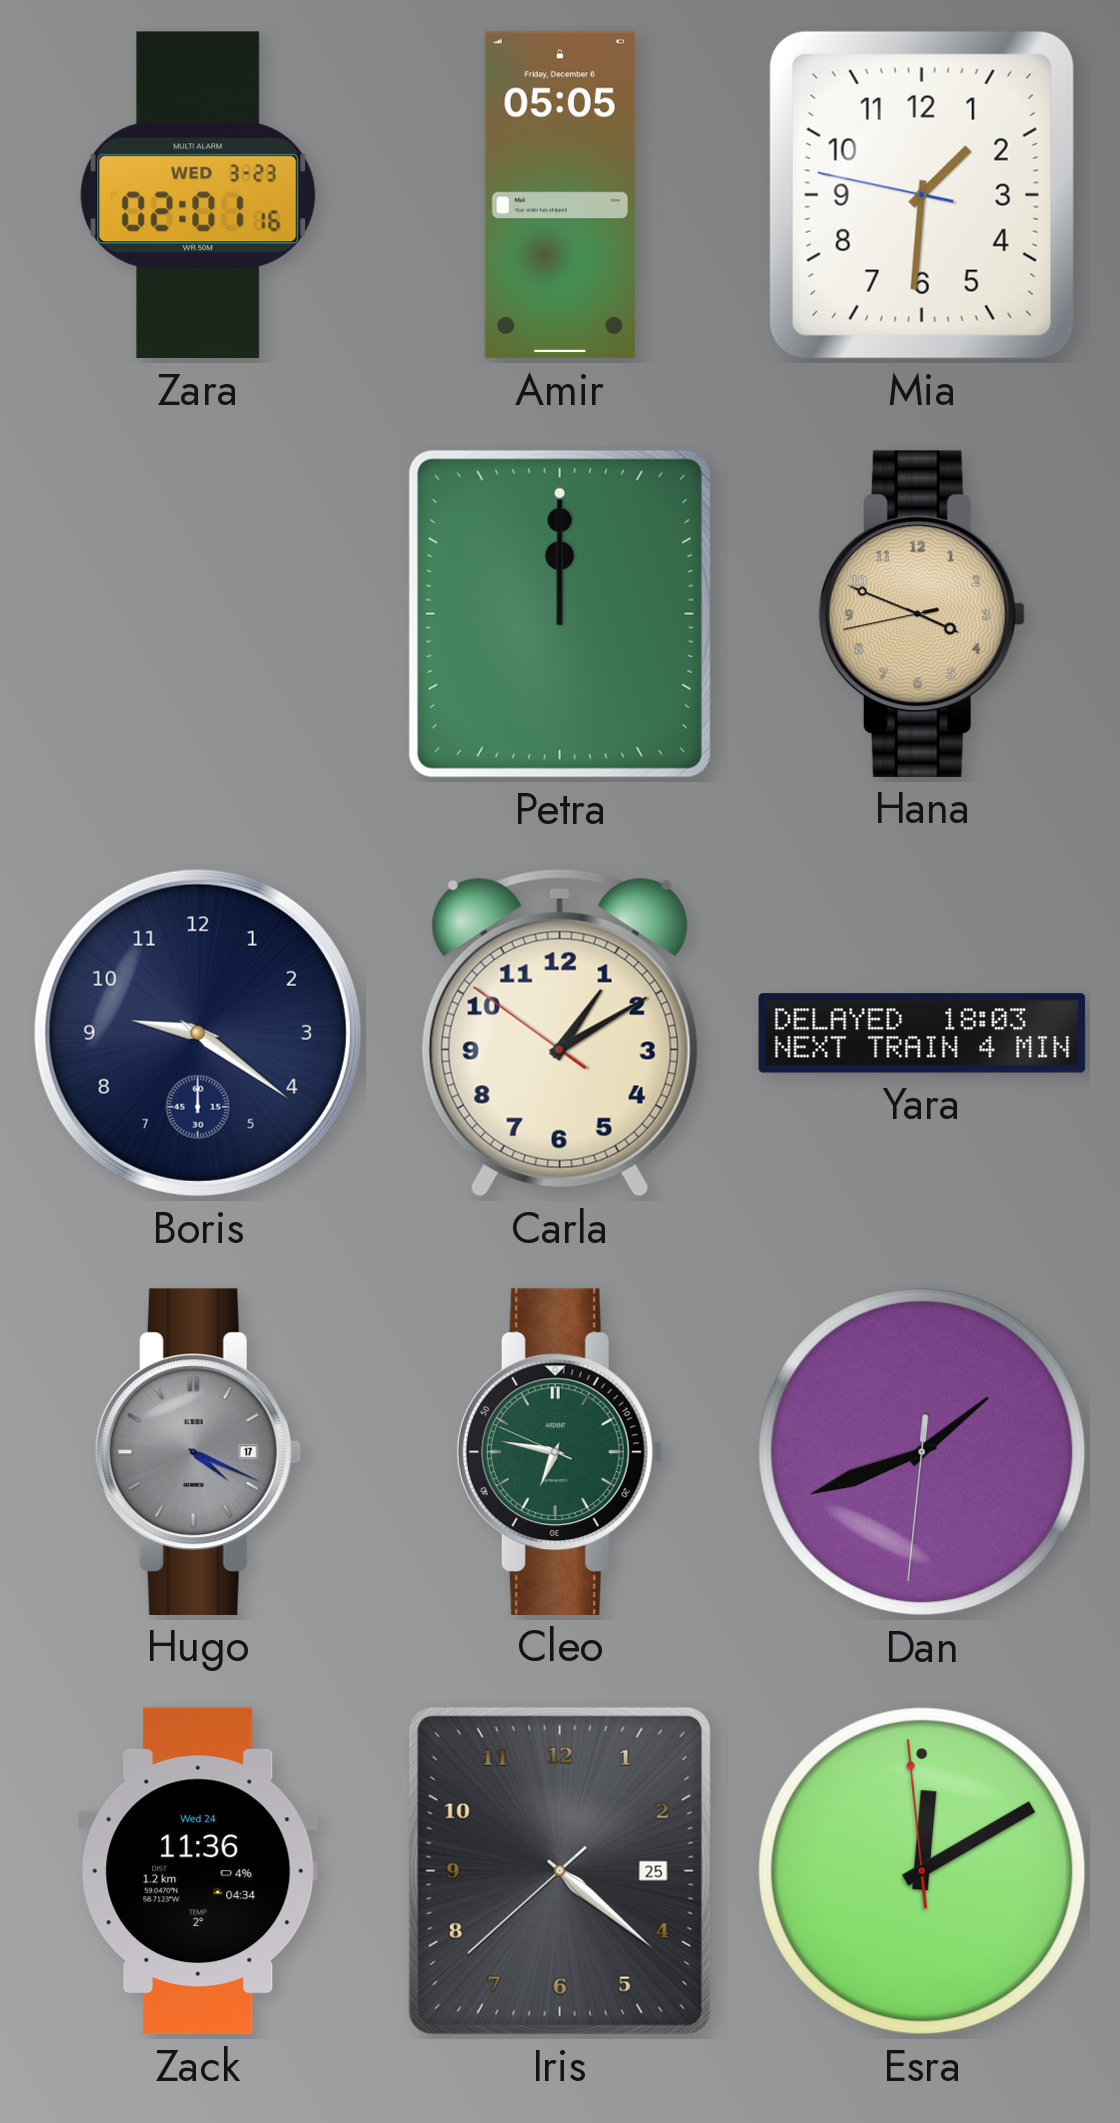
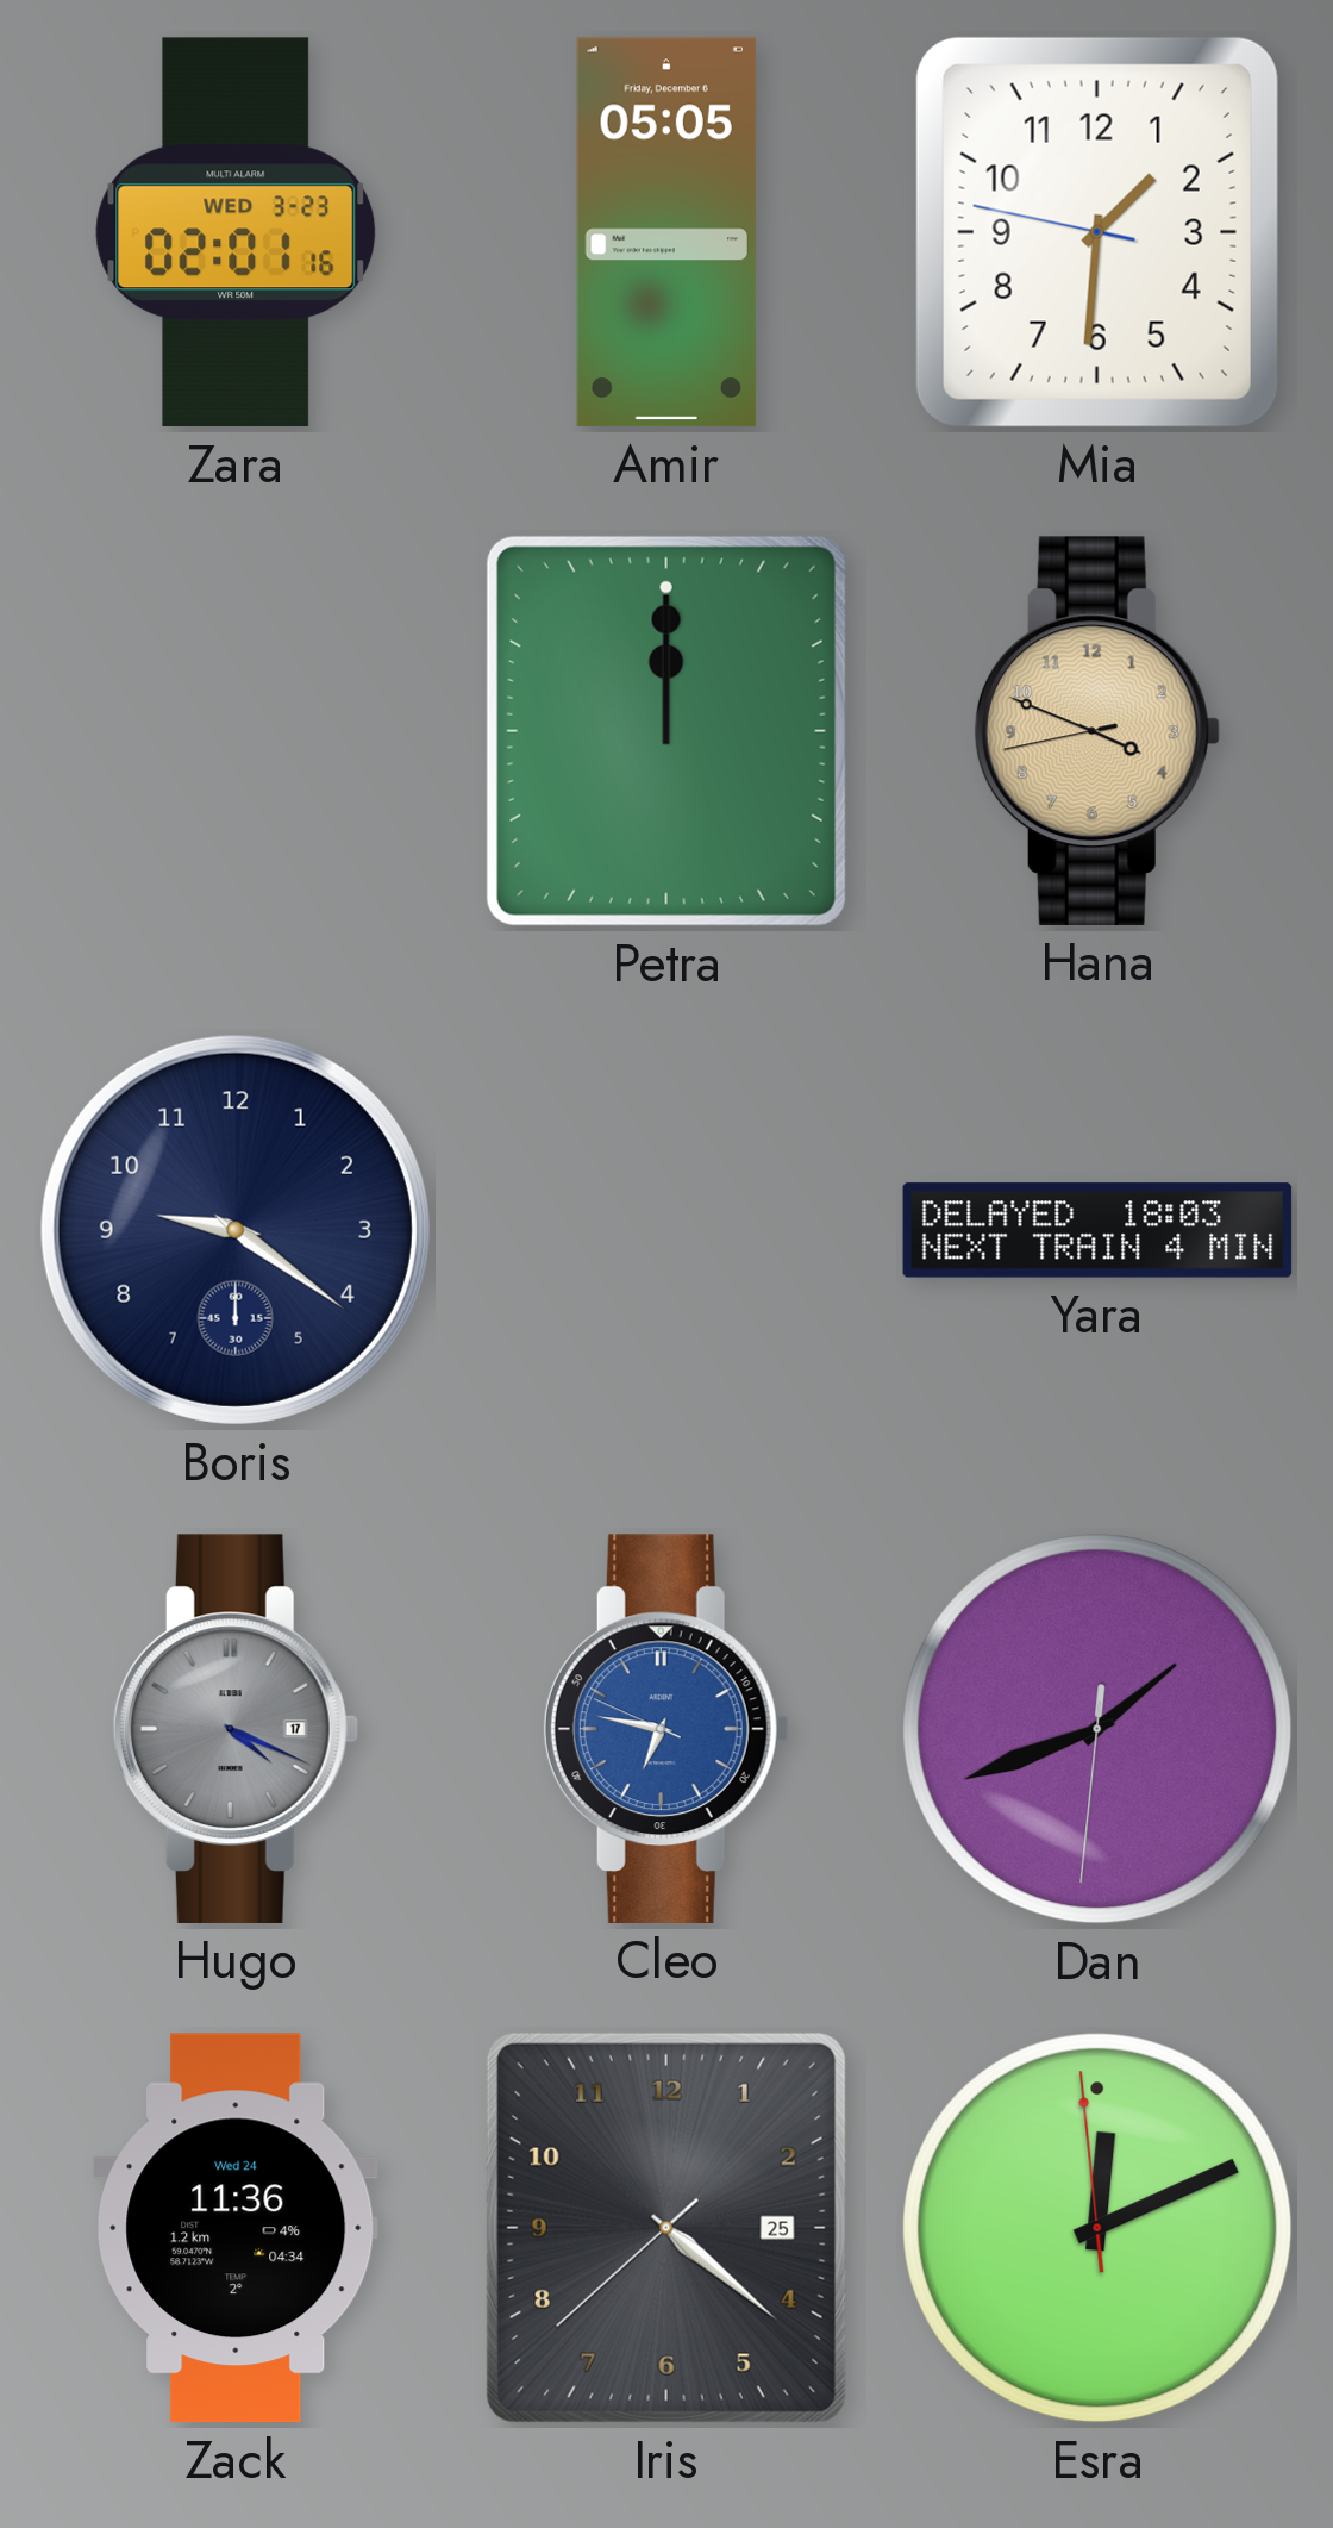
Carla: 1:09 -> none (560, 1033)
Cleo dial: green -> blue (666, 1729)
Esra: 12:09 -> 12:10 (1097, 2228)
